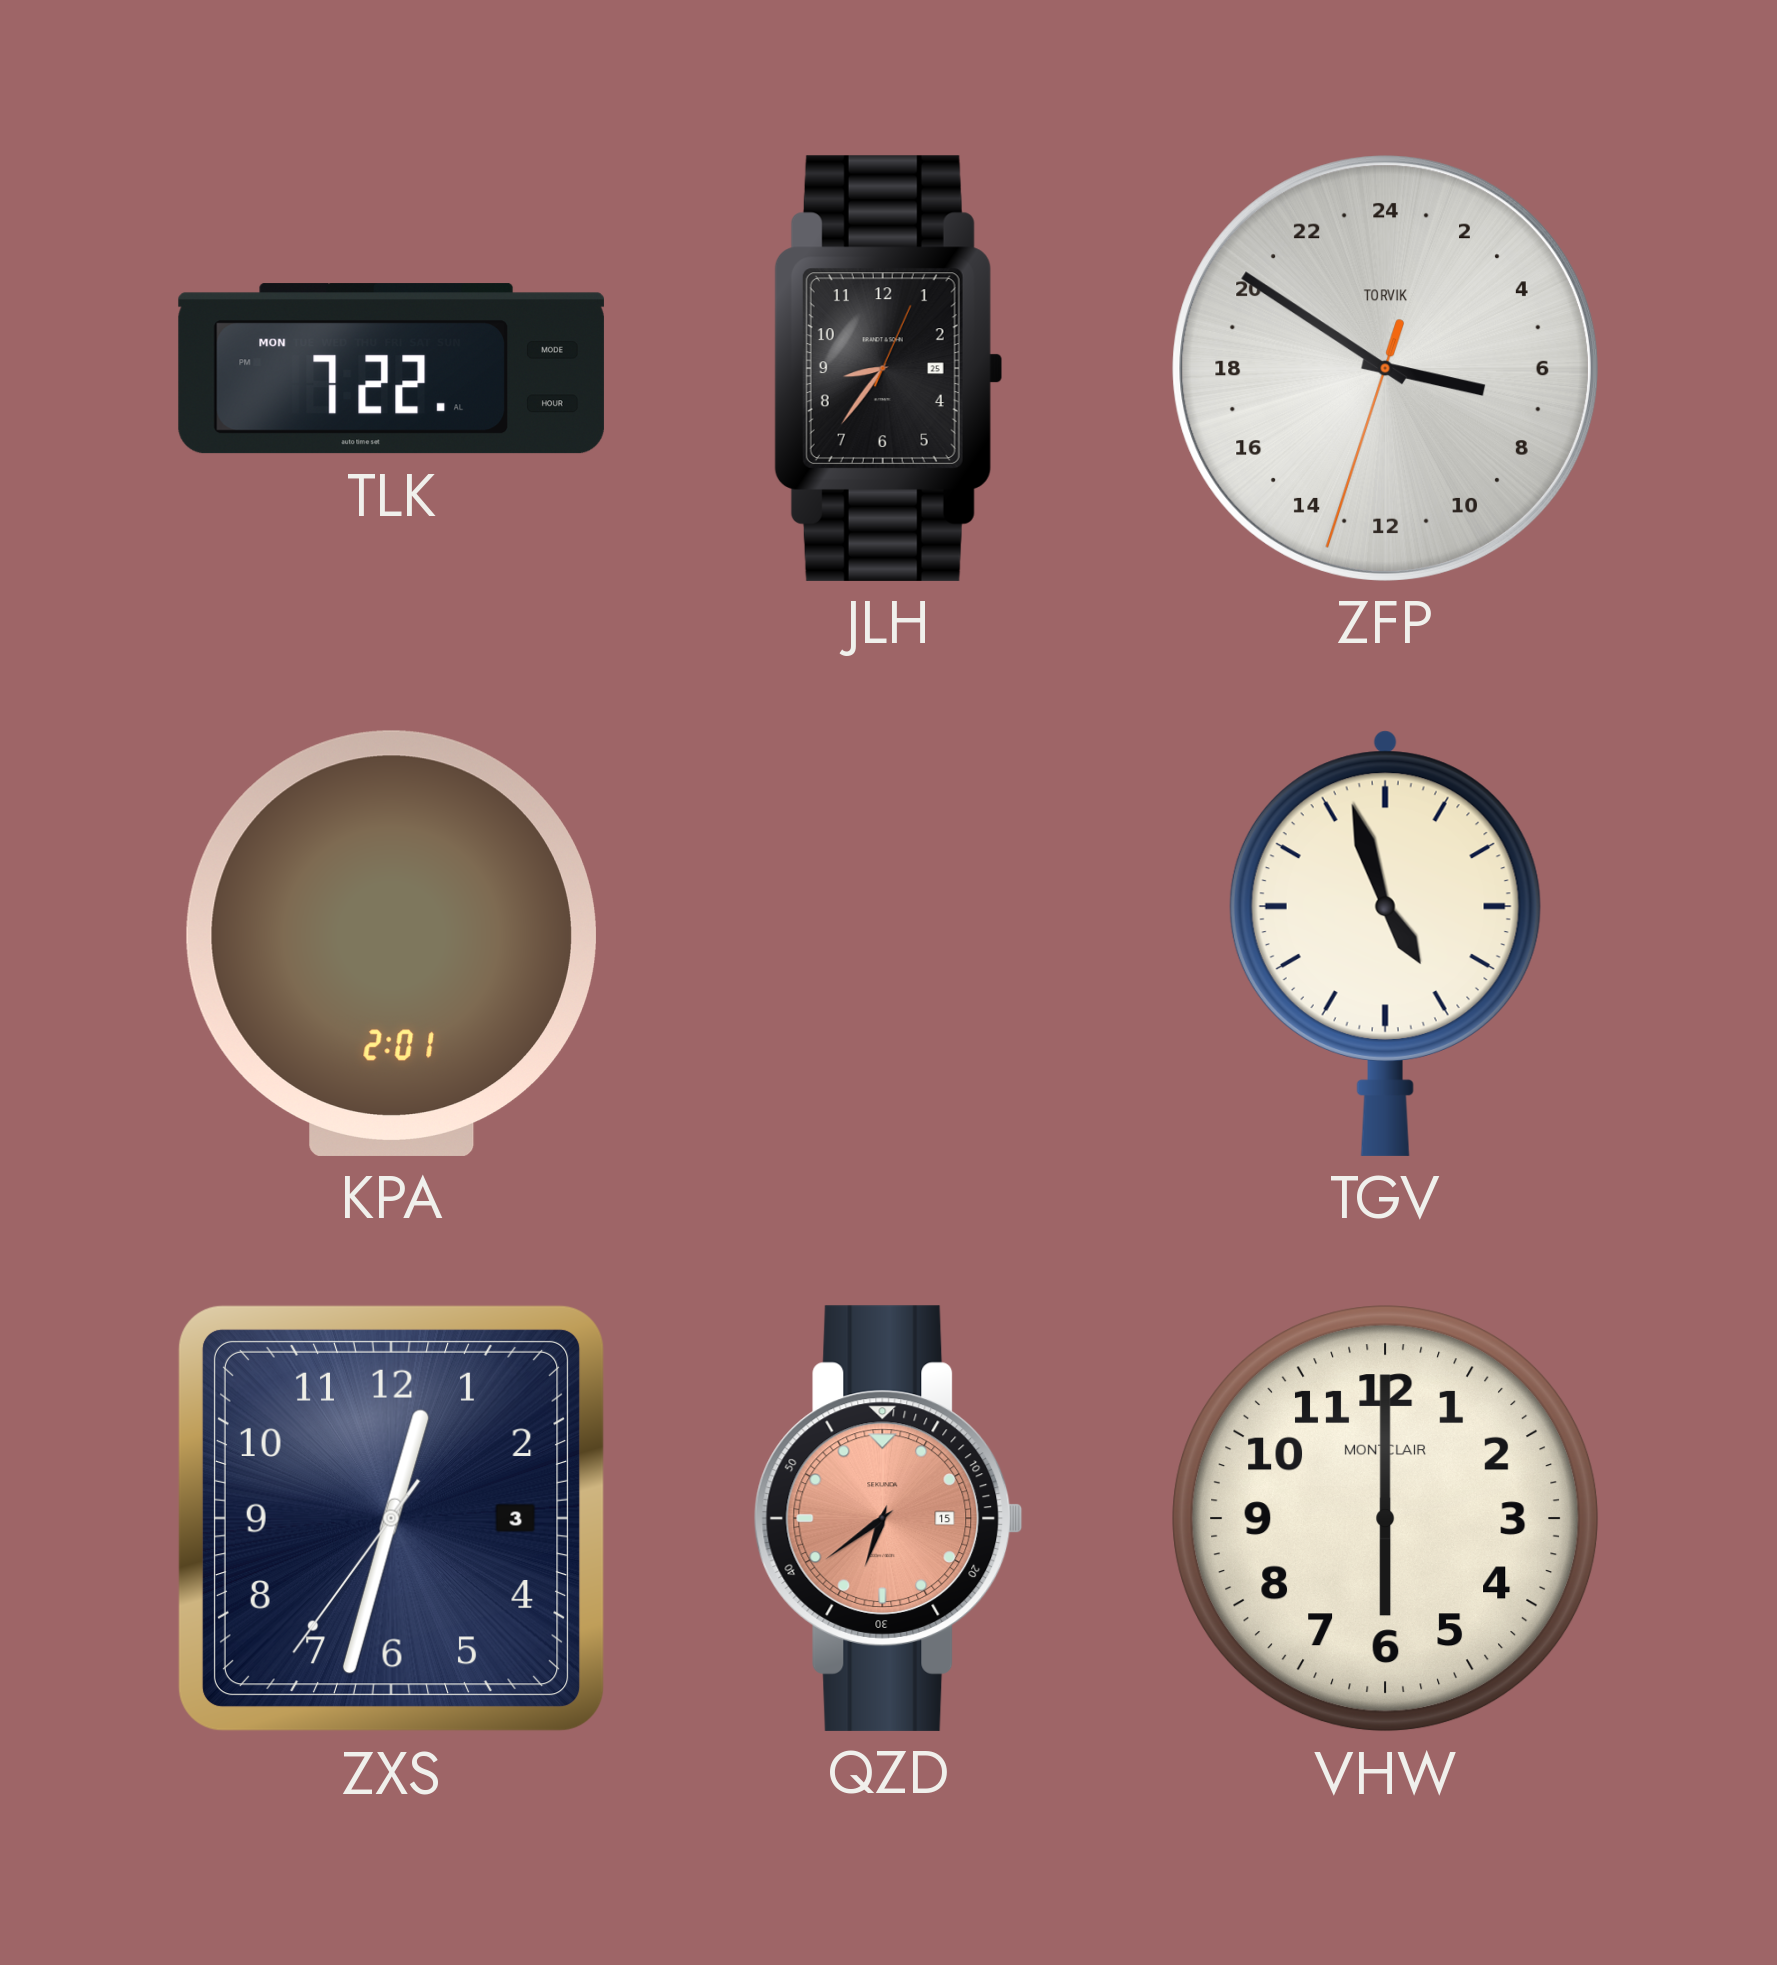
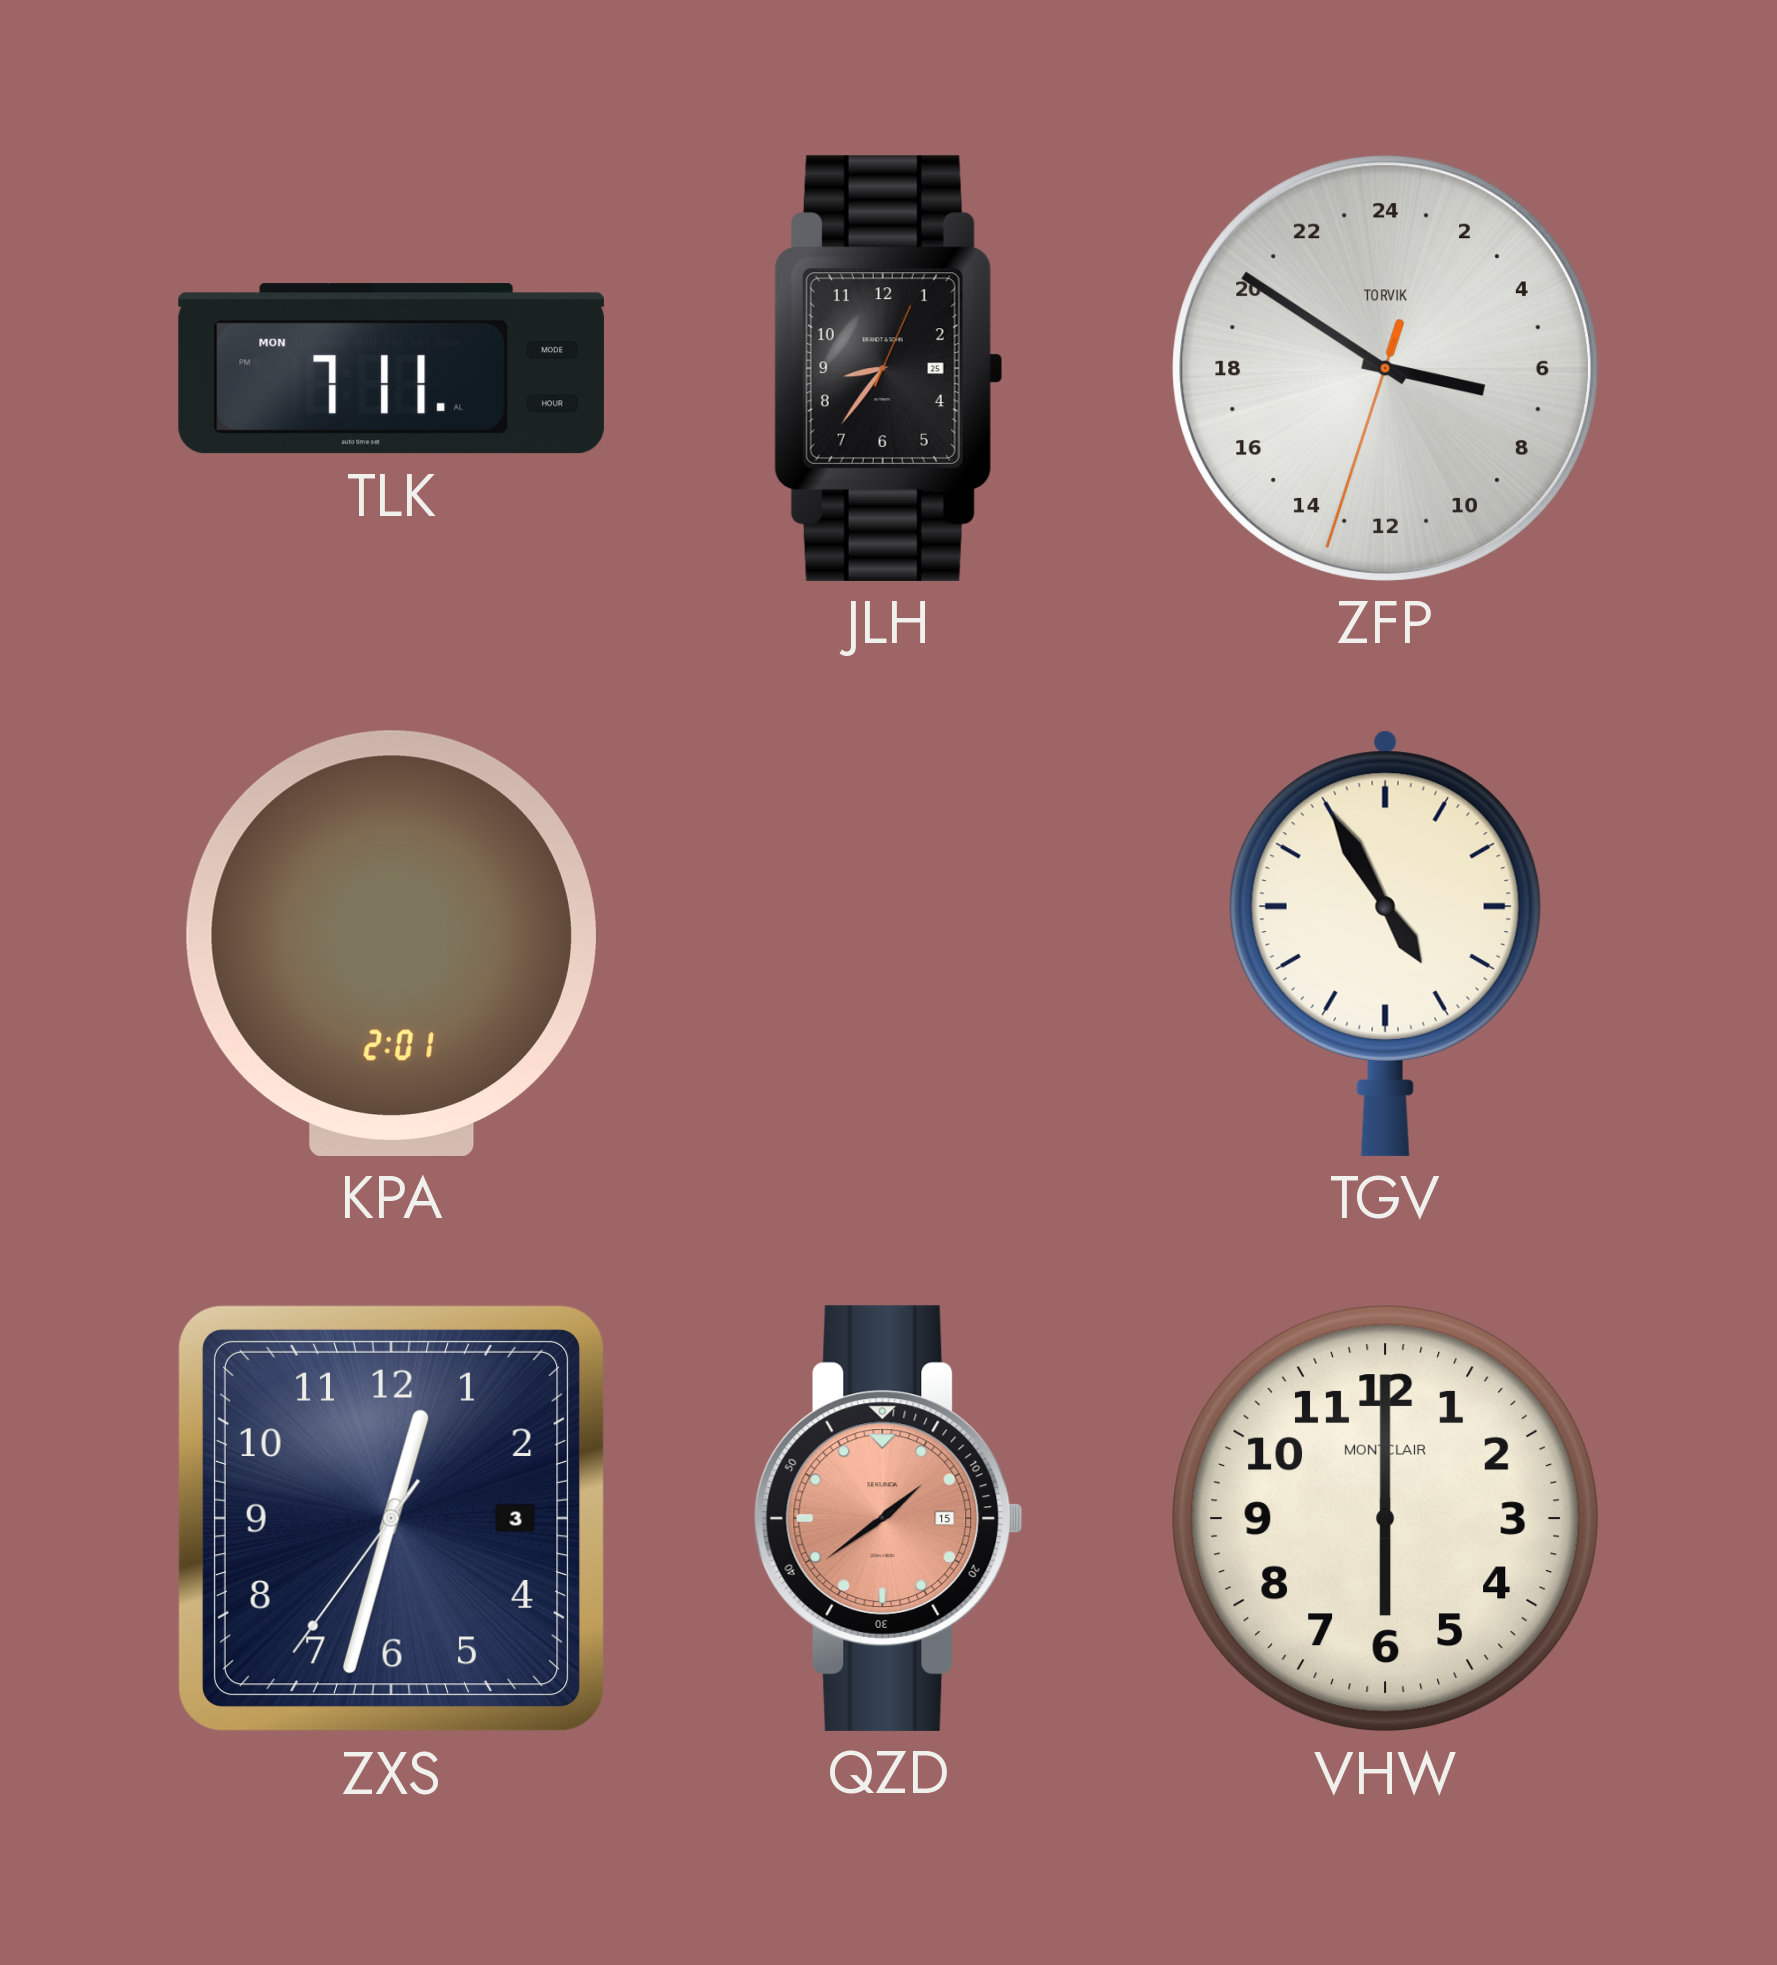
TLK: 7:22 -> 7:11 (391, 369)
TGV: 4:57 -> 4:55 (1385, 943)
QZD: 6:39 -> 1:39 (888, 1518)
